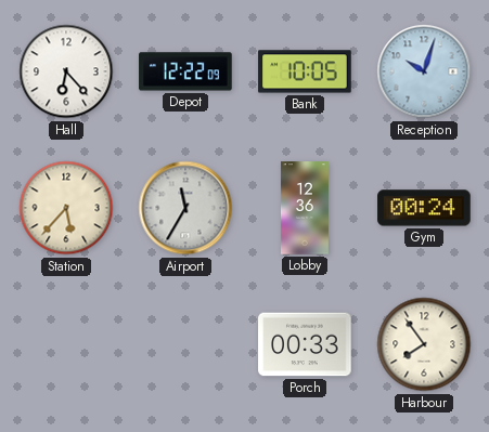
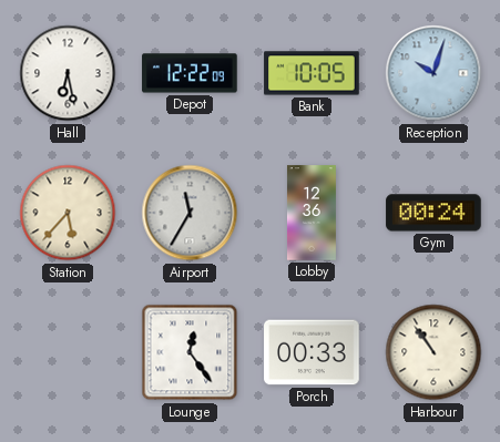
Hall: 6:23 -> 6:28 (68, 73)
Lounge: none -> 12:24 (190, 352)
Harbour: 7:54 -> 10:54 (433, 352)
